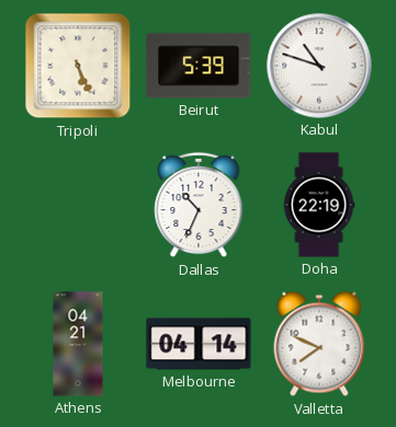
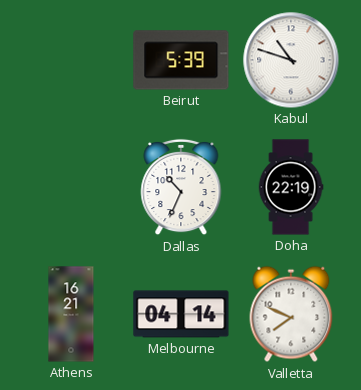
Tripoli: 5:26 -> none (78, 66)
Athens: 04:21 -> 16:21 (71, 314)
